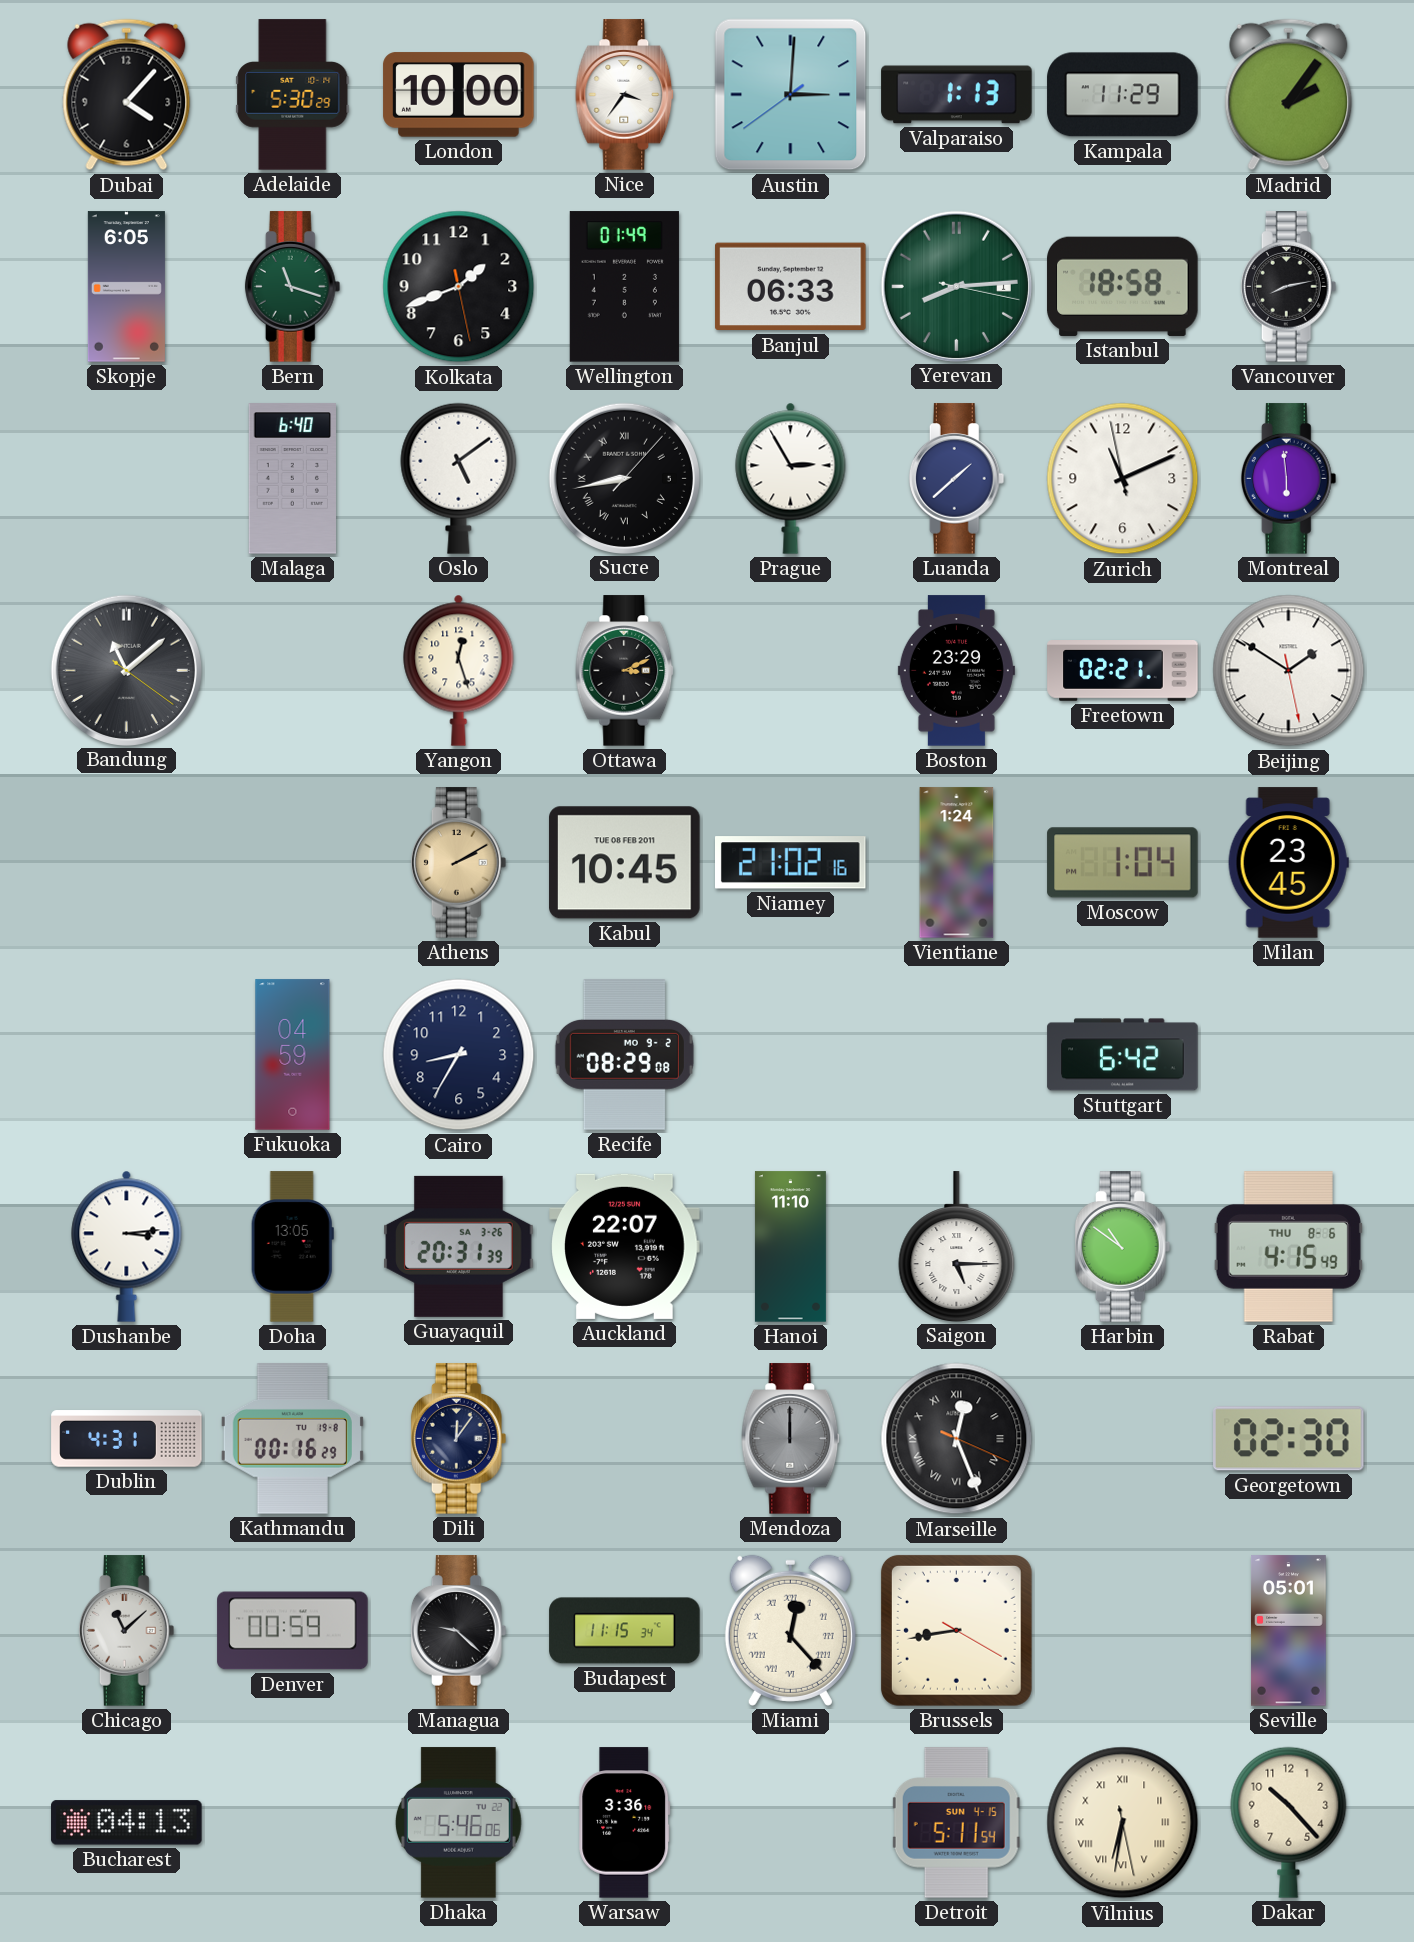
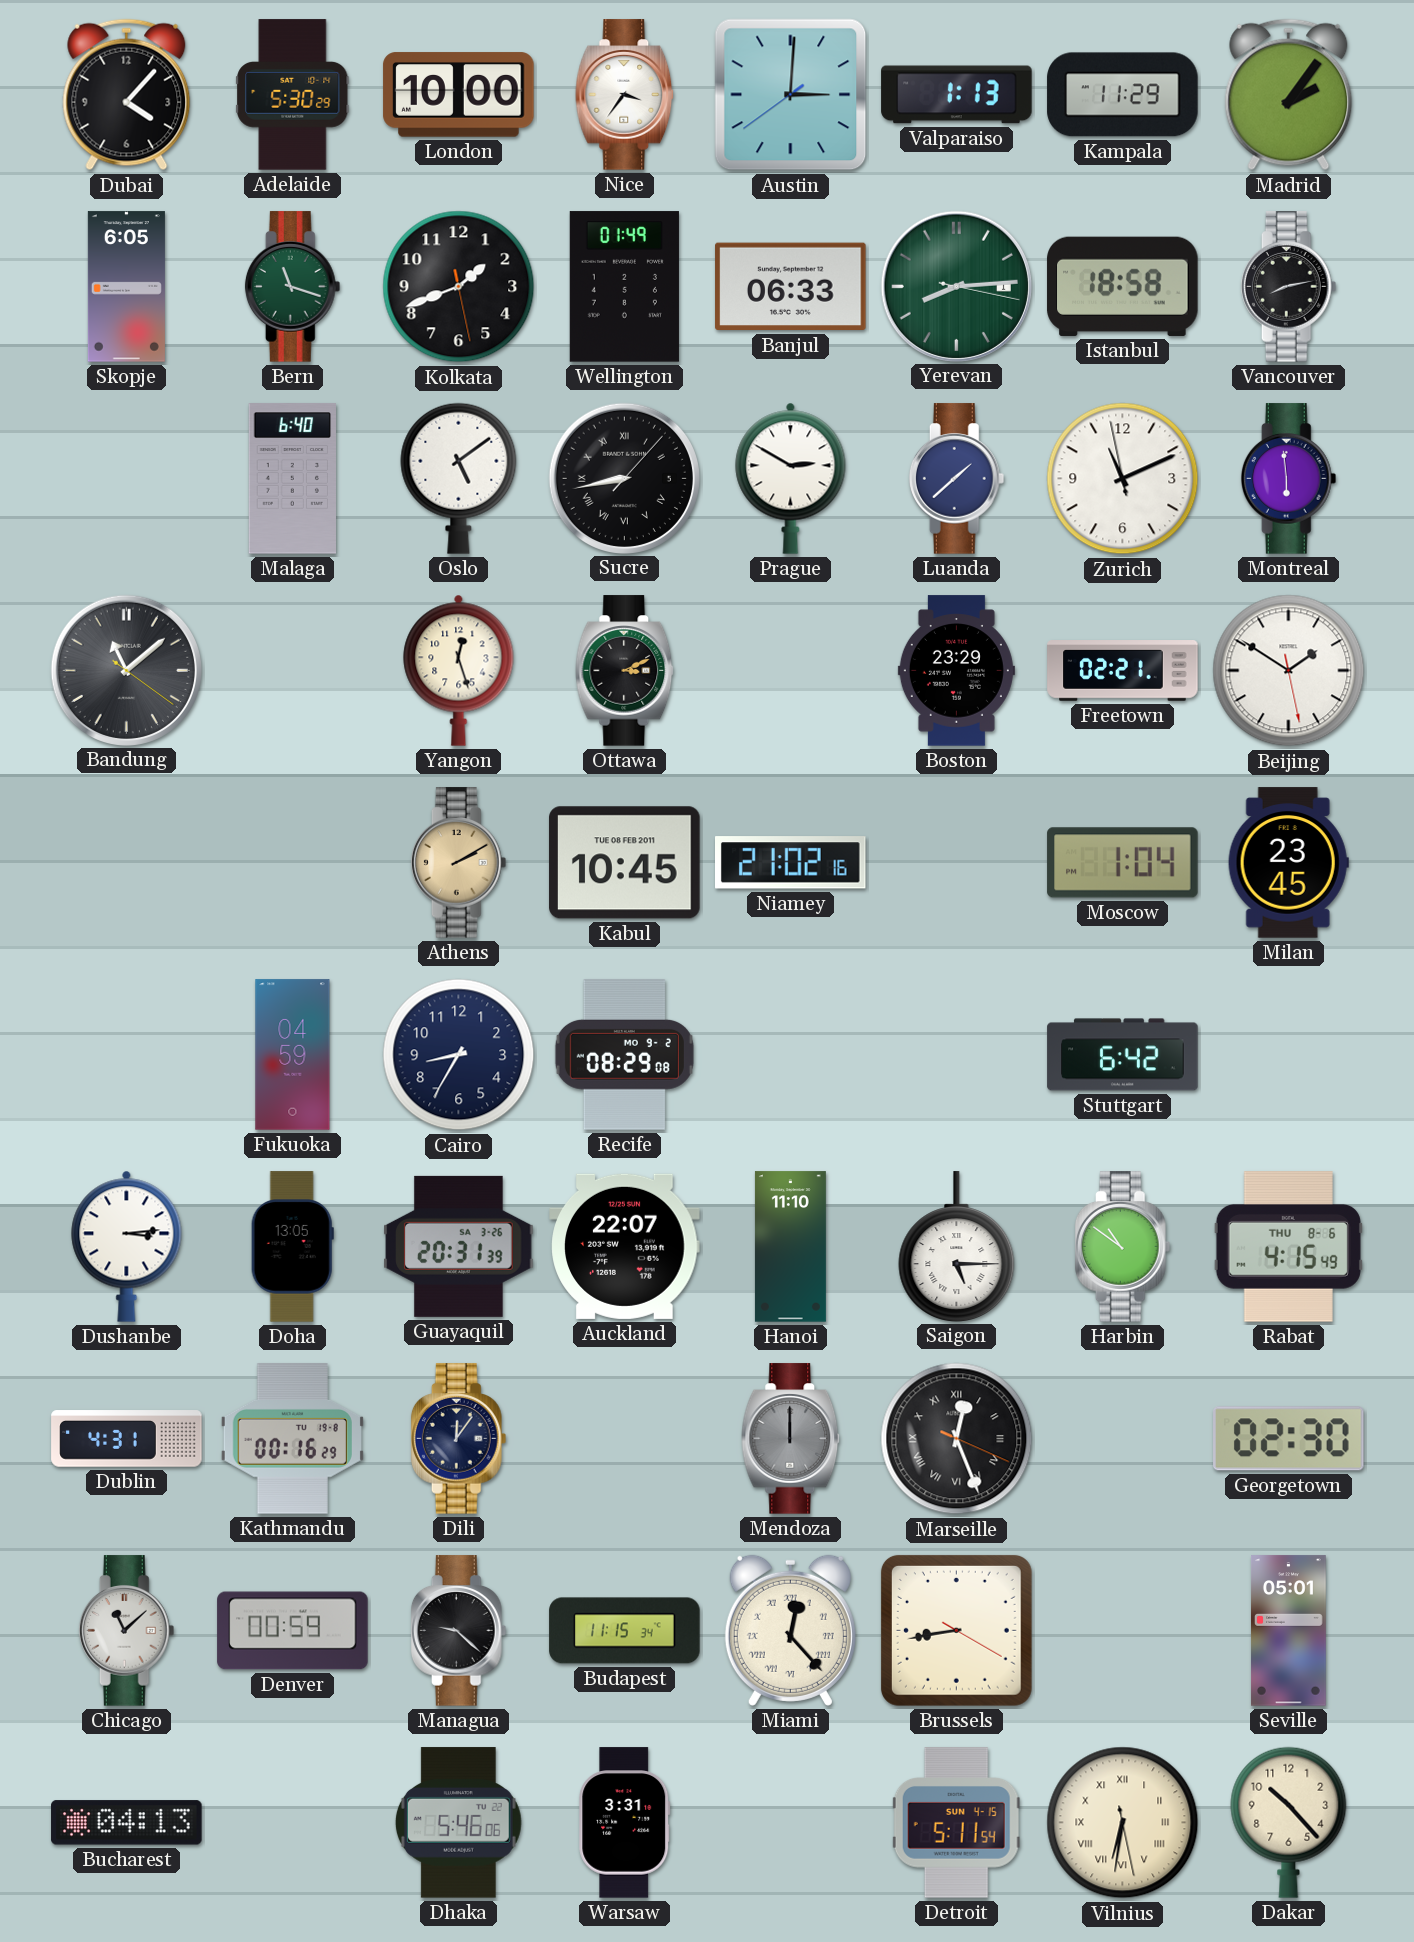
Prague: 2:55 -> 2:50 (791, 478)
Vientiane: 1:24 -> none (957, 863)
Warsaw: 3:36 -> 3:31 (625, 1823)
